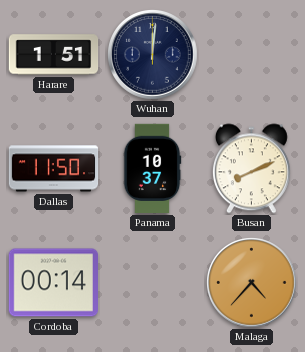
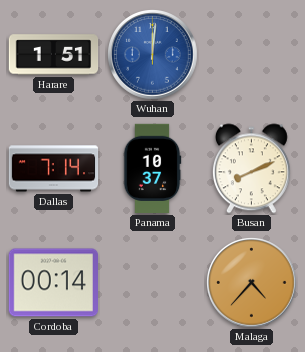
Wuhan dial: navy -> blue (153, 55)
Dallas: 11:50 -> 7:14 (54, 169)
